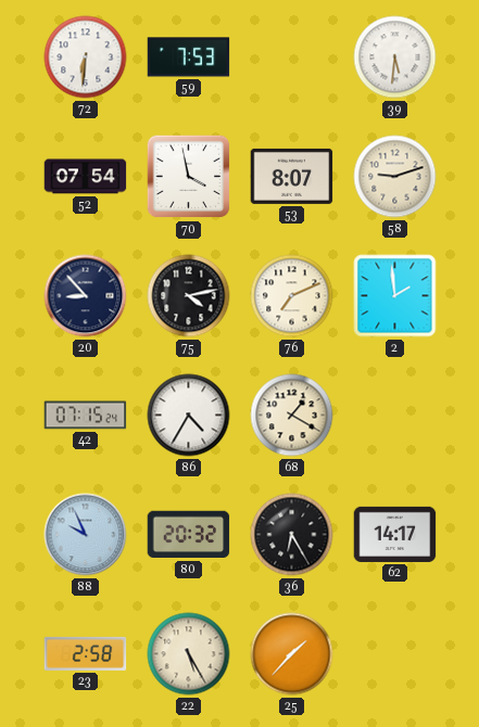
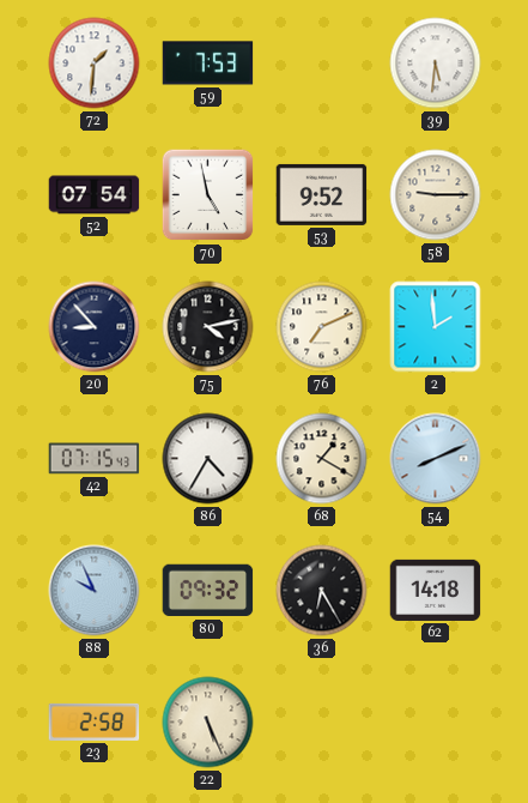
72: 6:31 -> 1:31 (95, 64)
70: 3:58 -> 4:58 (208, 195)
53: 8:07 -> 9:52 (322, 194)
58: 9:12 -> 9:15 (436, 195)
42: 07:15:24 -> 07:15:43 (95, 459)
54: none -> 8:11 (436, 459)
80: 20:32 -> 09:32 (208, 591)
62: 14:17 -> 14:18 (436, 590)
22: 5:25 -> 5:26 (208, 723)
25: 1:37 -> none (292, 654)
